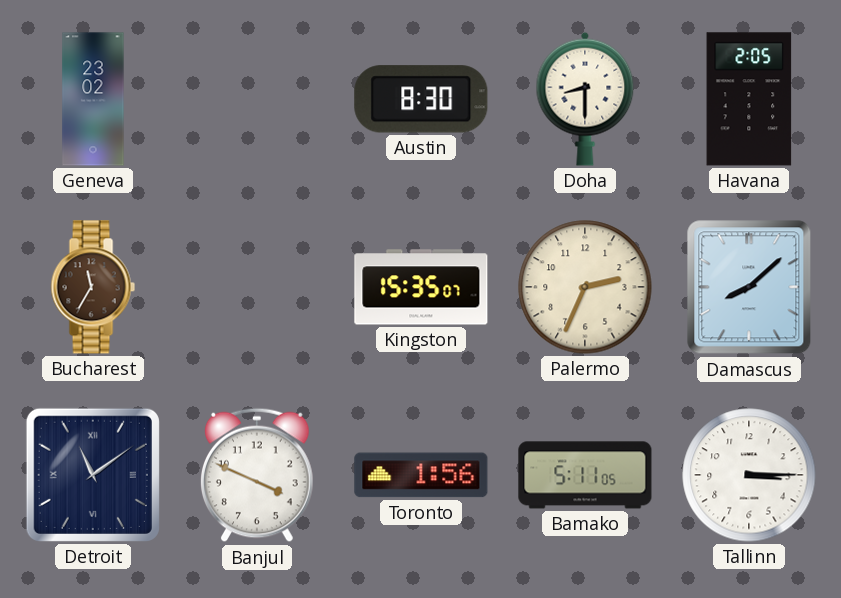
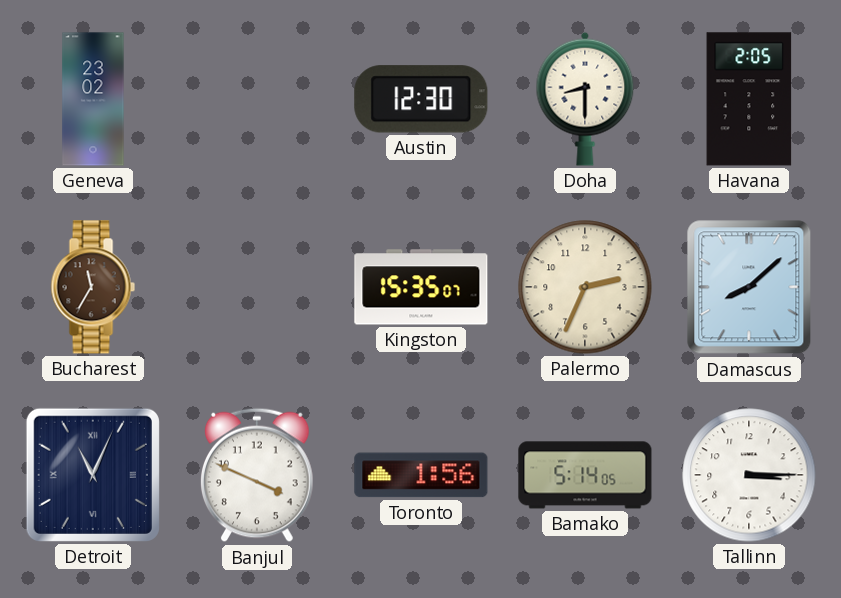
Austin: 8:30 -> 12:30 (421, 99)
Detroit: 11:09 -> 11:04 (93, 475)
Bamako: 5:11 -> 5:14 (585, 475)
